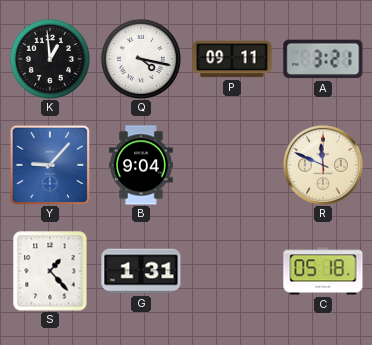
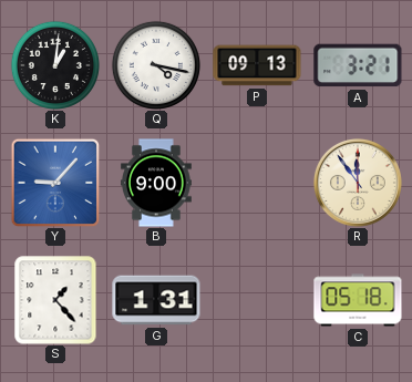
K: 12:59 -> 1:01 (55, 65)
P: 09:11 -> 09:13 (257, 65)
B: 9:04 -> 9:00 (156, 183)
R: 11:49 -> 11:54 (358, 183)
